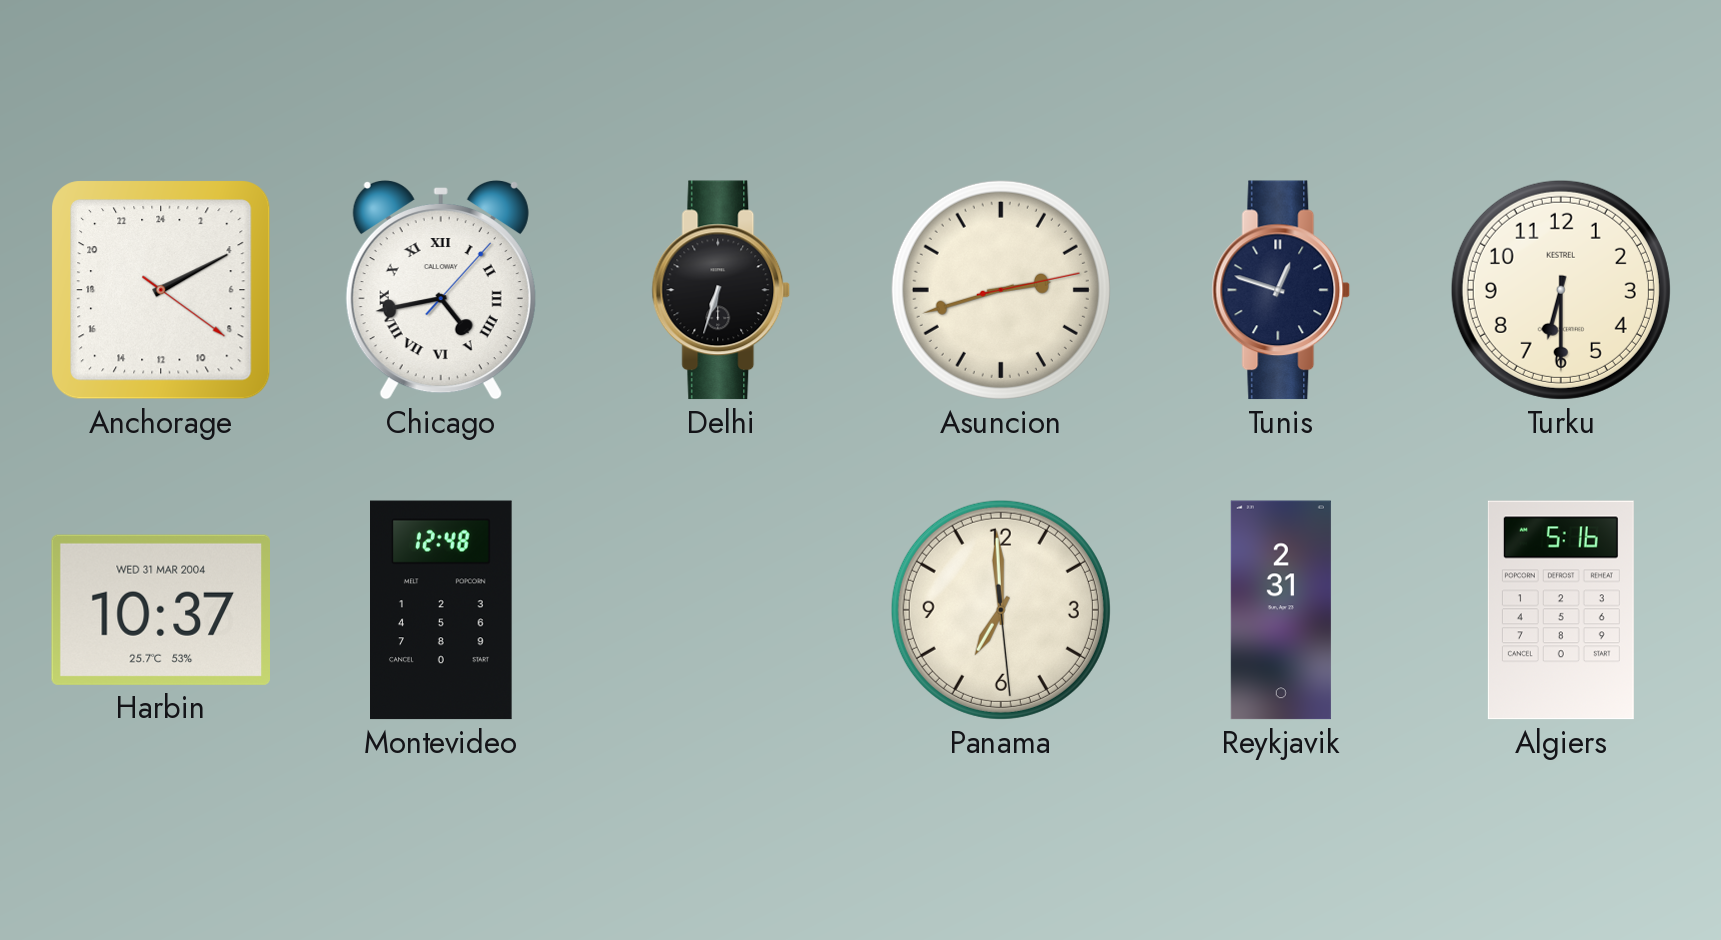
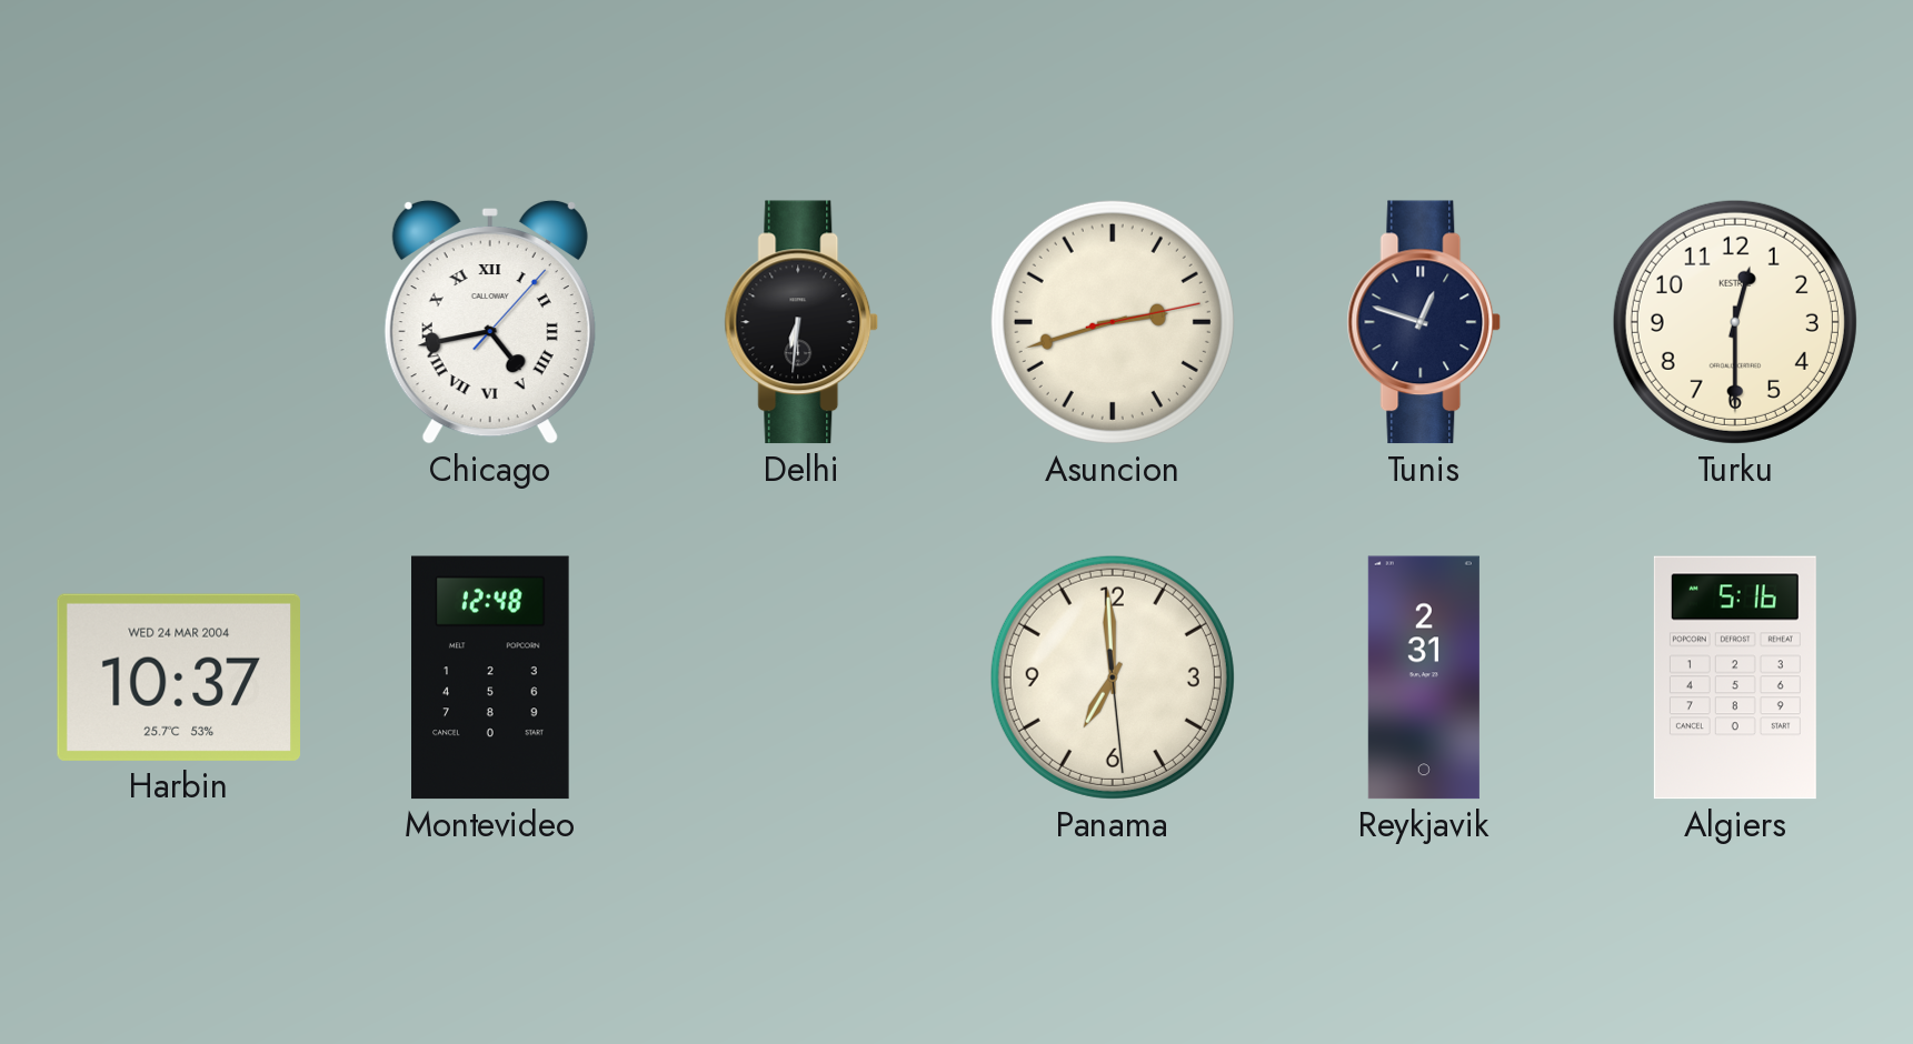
Anchorage: 4:10 -> none (161, 290)
Delhi: 6:33 -> 6:31 (801, 322)
Turku: 6:30 -> 12:30 (1735, 322)
Harbin date: WED 31 MAR 2004 -> WED 24 MAR 2004 (178, 677)
